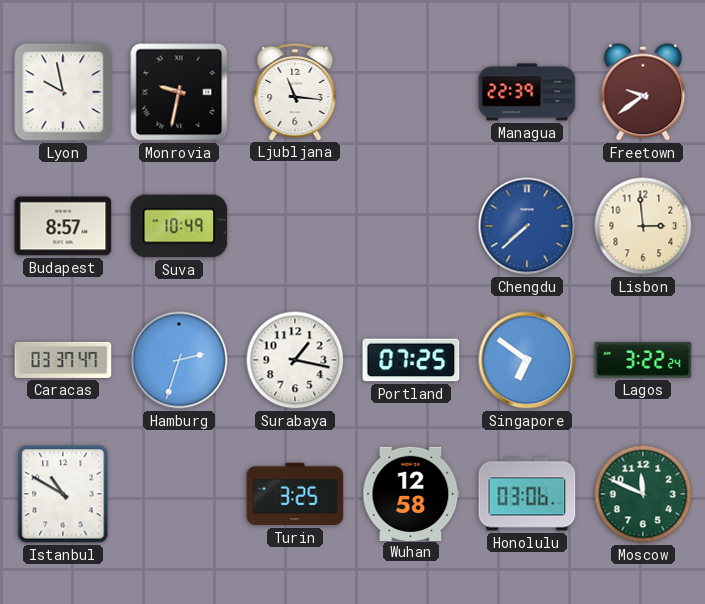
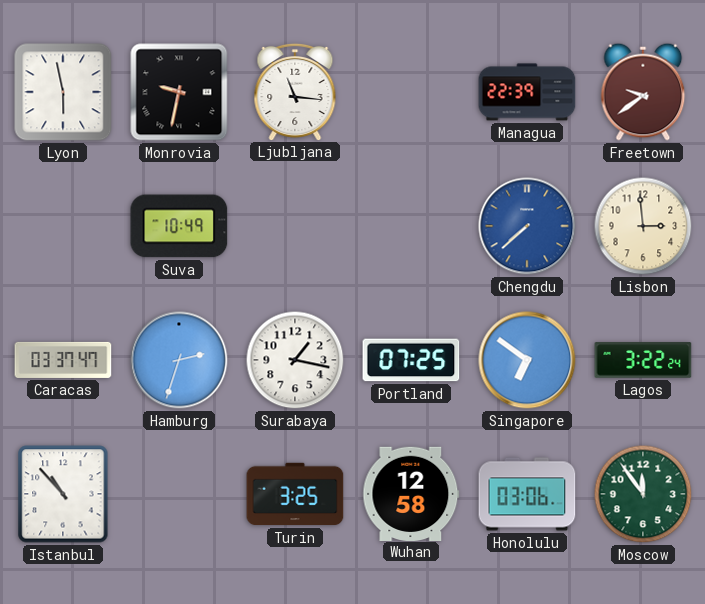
Lyon: 9:58 -> 5:58 (63, 92)
Budapest: 8:57 -> none (63, 226)
Istanbul: 10:50 -> 10:53 (63, 494)
Moscow: 11:49 -> 11:54 (643, 494)
